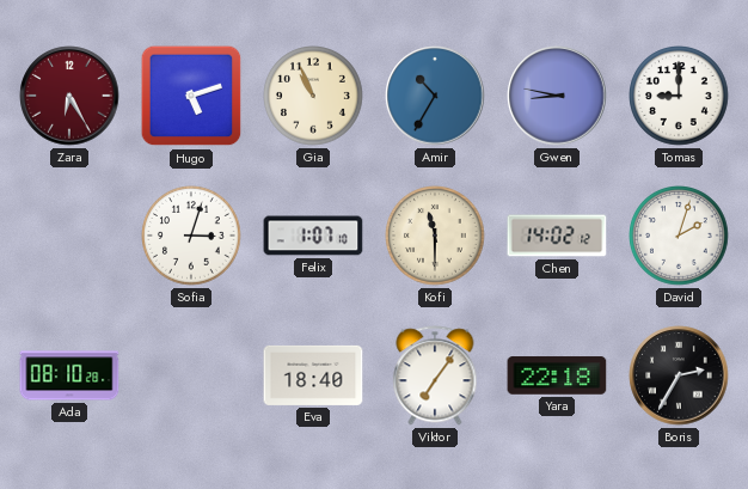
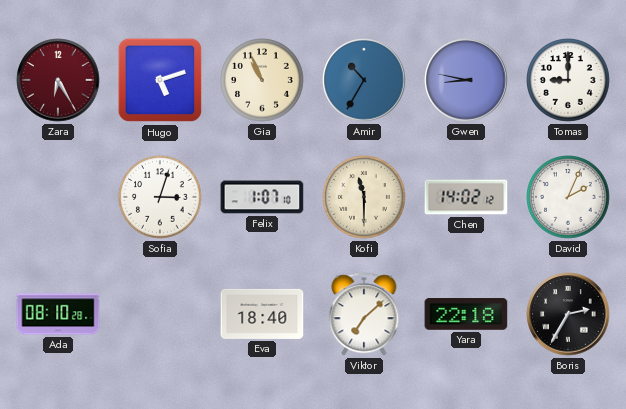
David: 2:03 -> 2:04 (568, 197)
Viktor: 7:06 -> 7:08 (364, 314)
